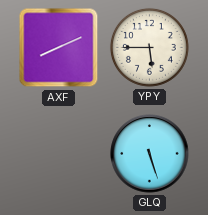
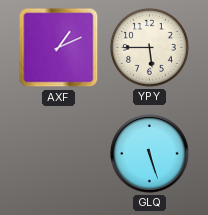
AXF: 8:11 -> 1:11 (59, 48)
